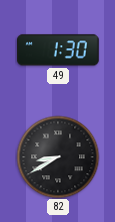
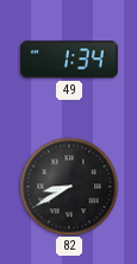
49: 1:30 -> 1:34 (69, 59)
